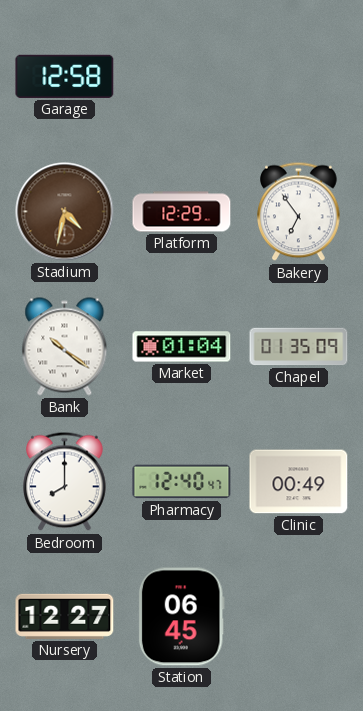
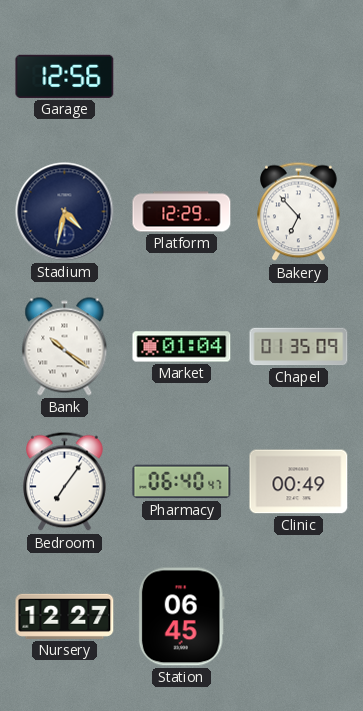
Garage: 12:58 -> 12:56 (65, 76)
Stadium dial: brown -> navy (65, 212)
Bakery: 6:54 -> 6:53 (299, 212)
Bedroom: 8:00 -> 7:06 (65, 482)
Pharmacy: 12:40 -> 06:40 (182, 482)
